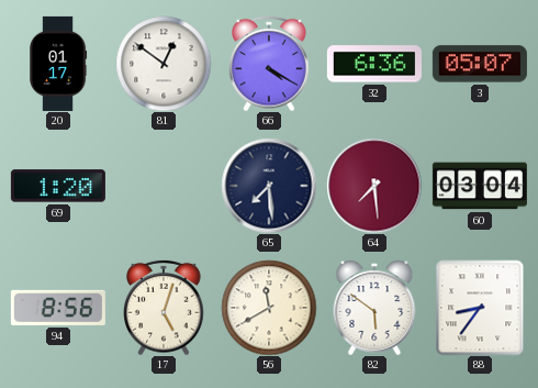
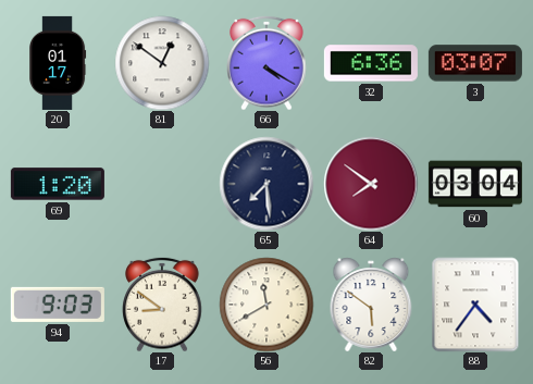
3: 05:07 -> 03:07 (475, 63)
64: 7:29 -> 7:51 (371, 184)
94: 8:56 -> 9:03 (58, 305)
17: 5:03 -> 8:51 (162, 305)
88: 8:36 -> 4:36 (475, 305)
